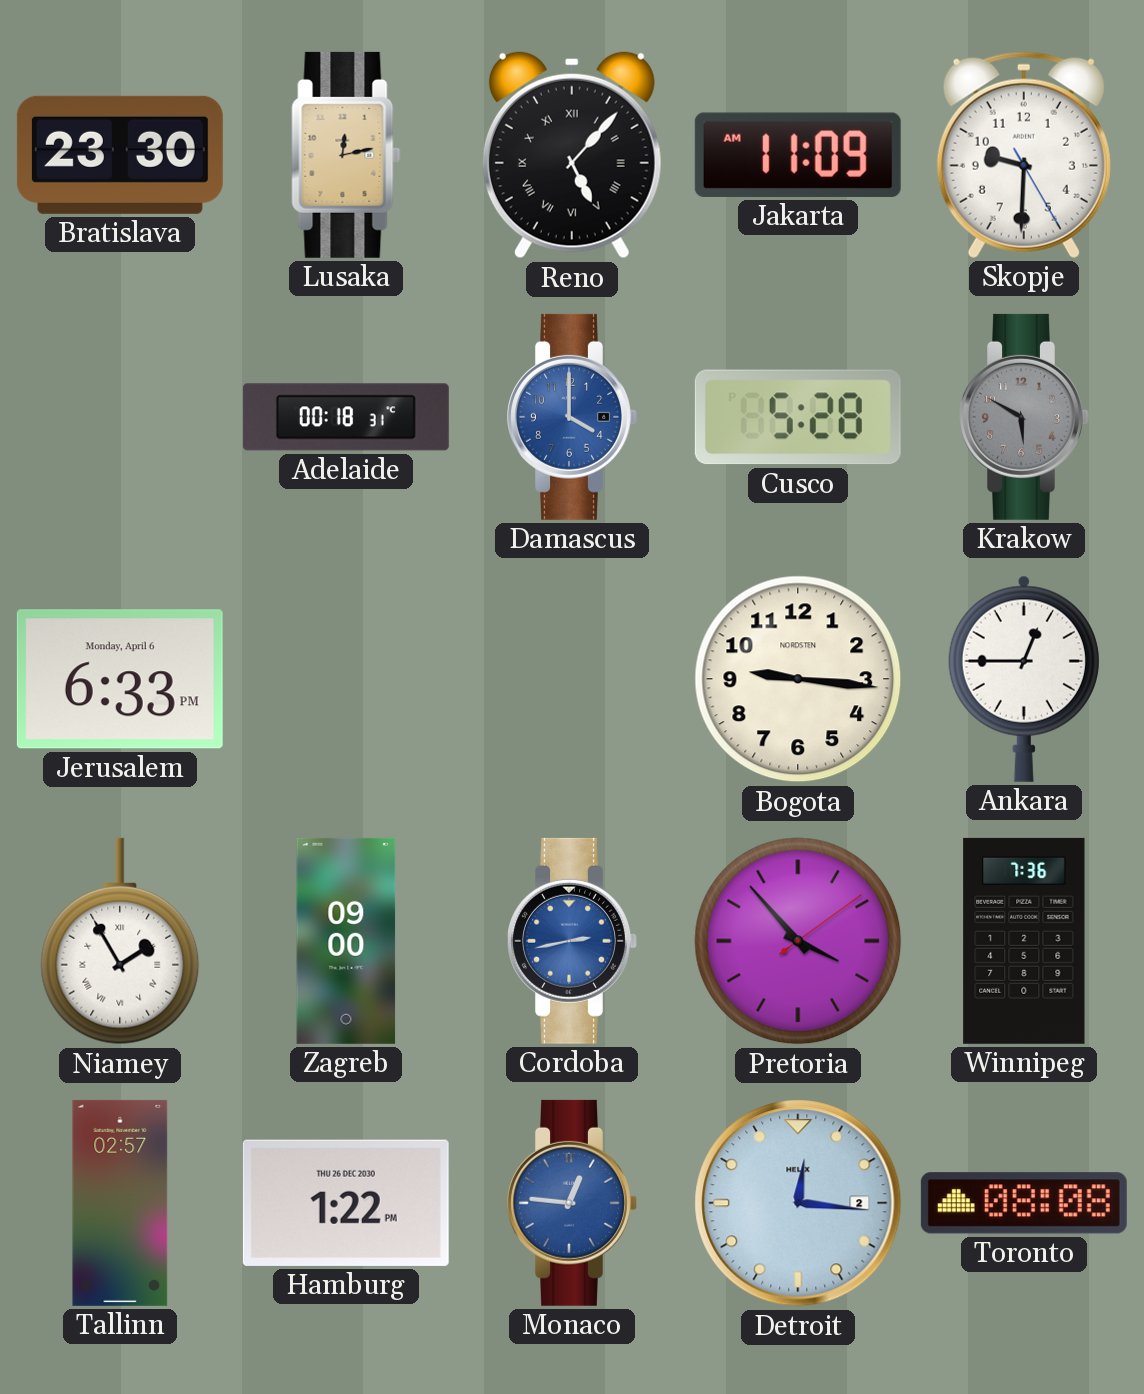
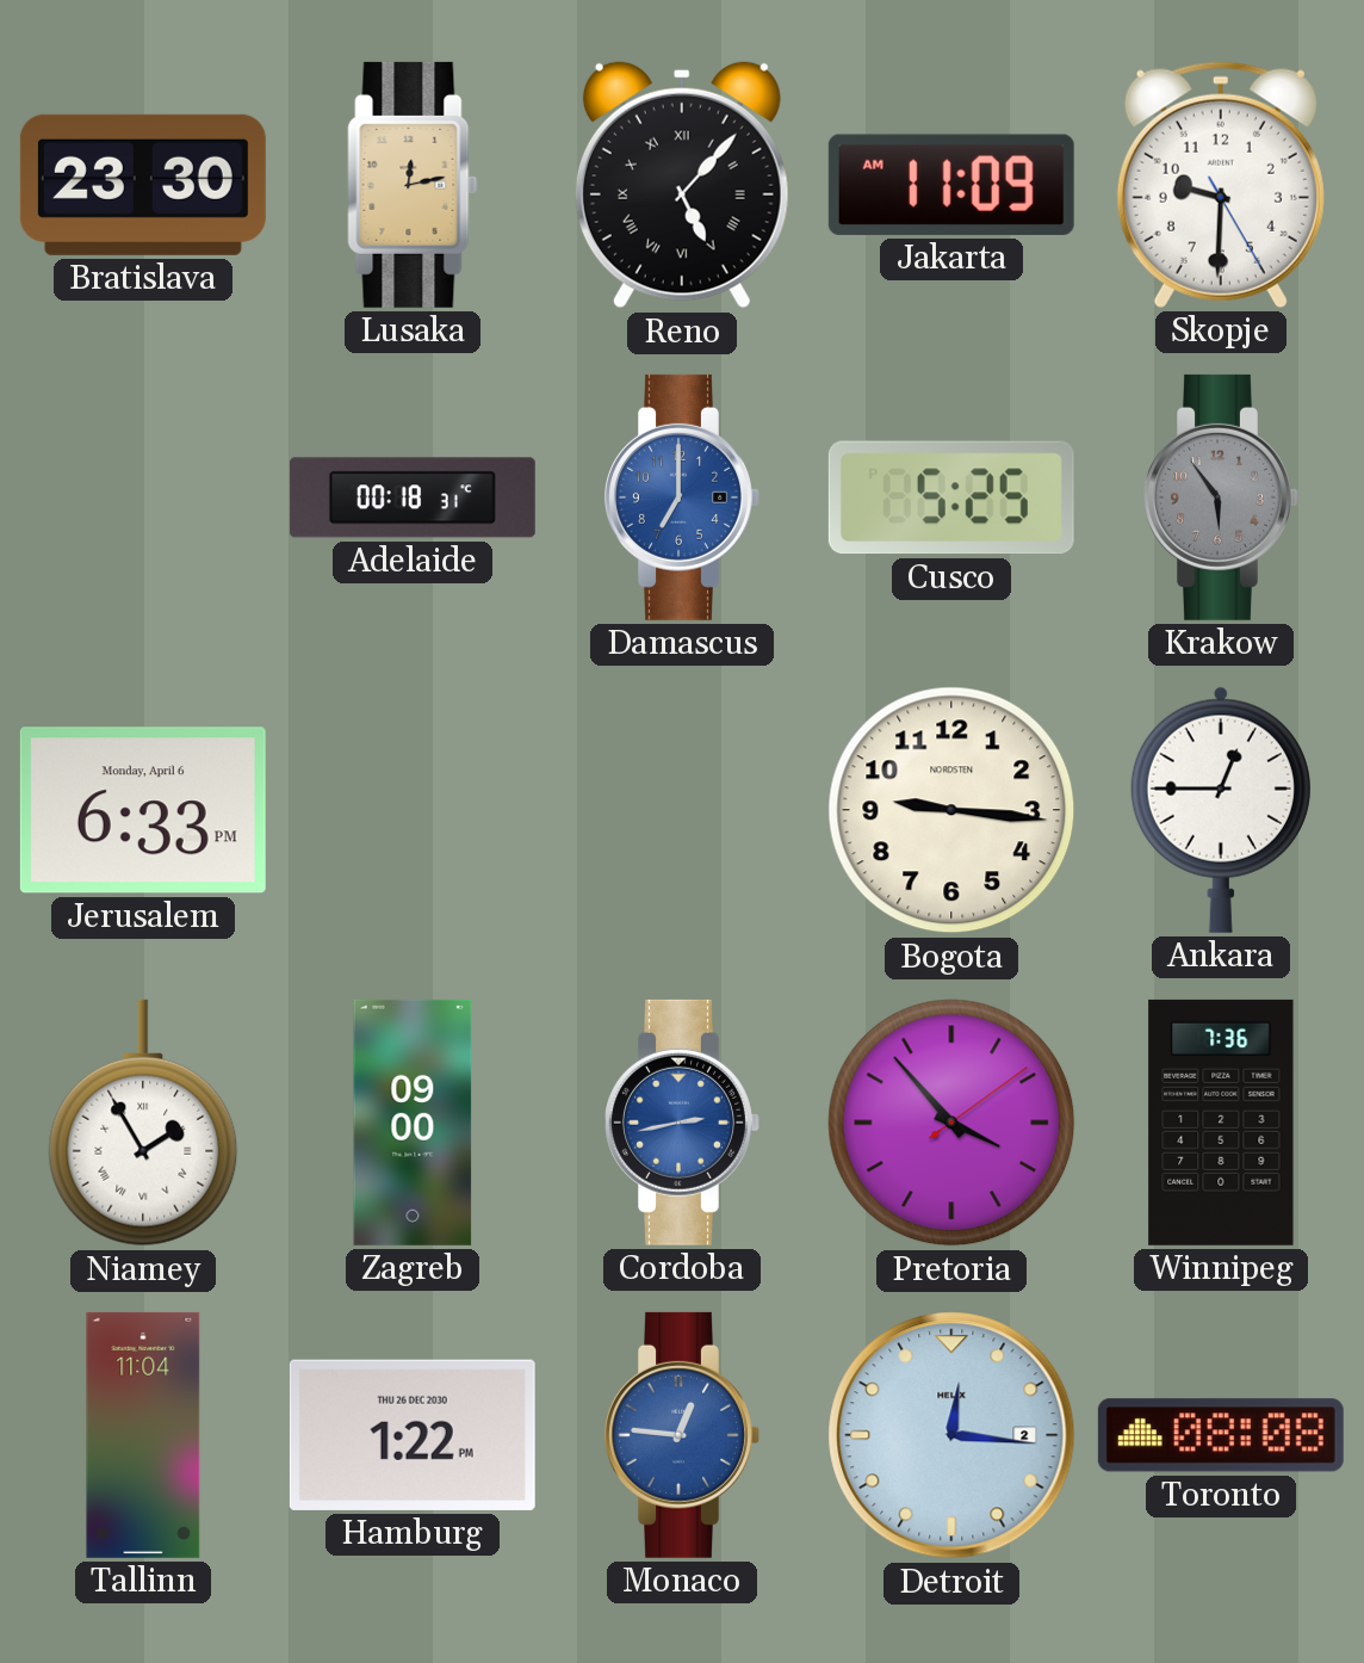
Damascus: 4:00 -> 7:00 (682, 497)
Cusco: 5:28 -> 5:25 (951, 497)
Krakow: 5:50 -> 5:54 (1221, 497)
Tallinn: 02:57 -> 11:04 (143, 1435)
